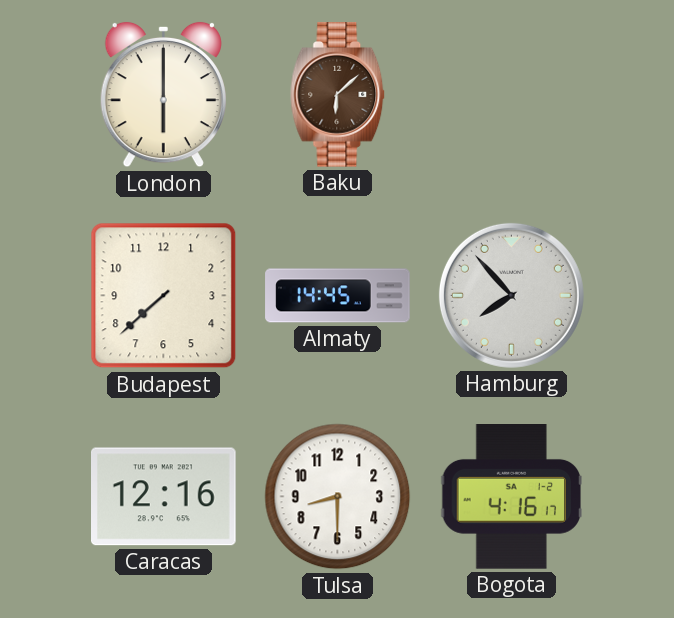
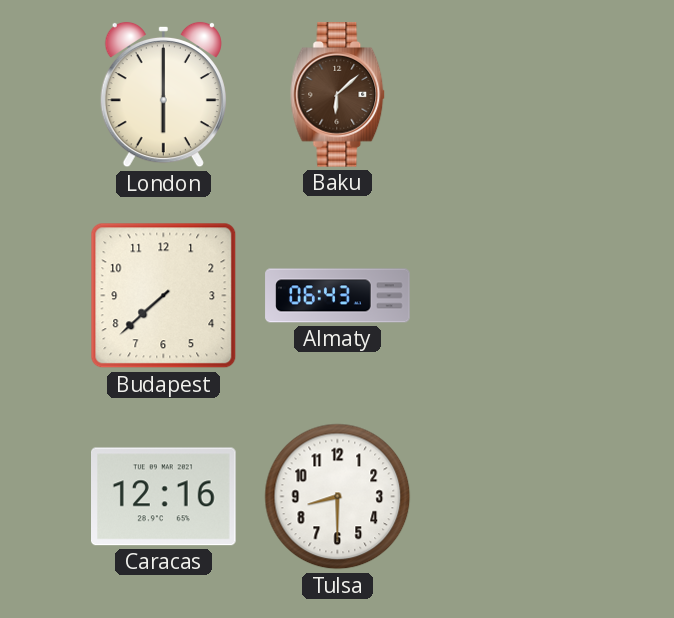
Almaty: 14:45 -> 06:43 (338, 296)
Hamburg: 7:53 -> none (511, 295)
Bogota: 4:16 -> none (511, 497)
